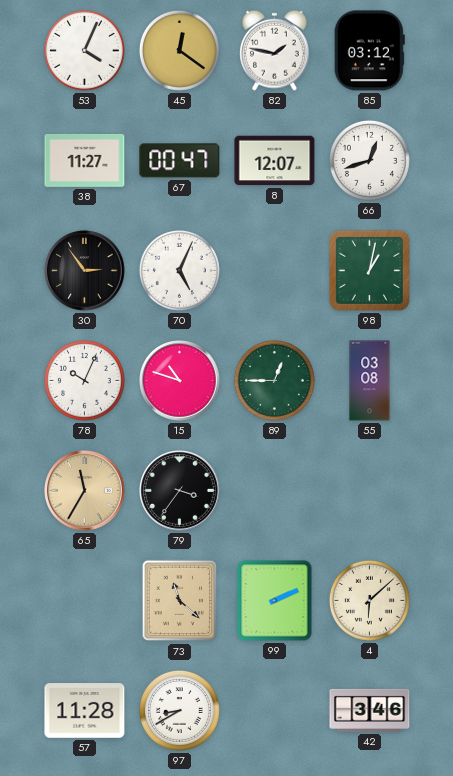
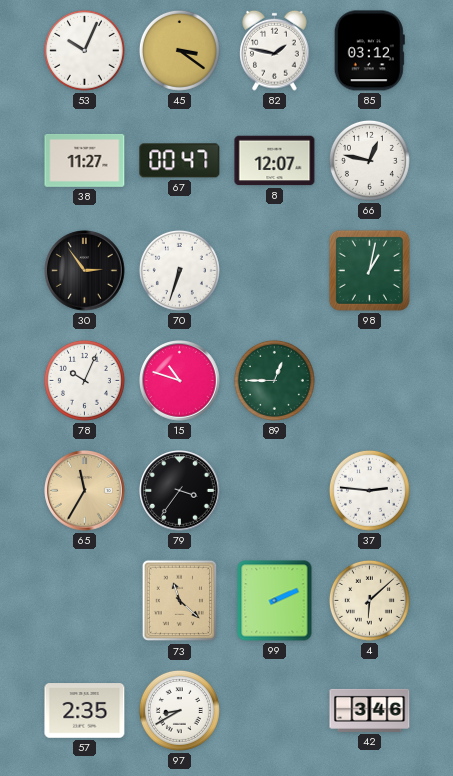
53: 4:04 -> 10:04 (84, 50)
45: 12:21 -> 3:21 (179, 50)
66: 12:42 -> 12:47 (369, 160)
70: 5:04 -> 6:33 (179, 270)
55: 03:08 -> none (370, 381)
37: none -> 2:46 (369, 490)
57: 11:28 -> 2:35 (85, 711)
